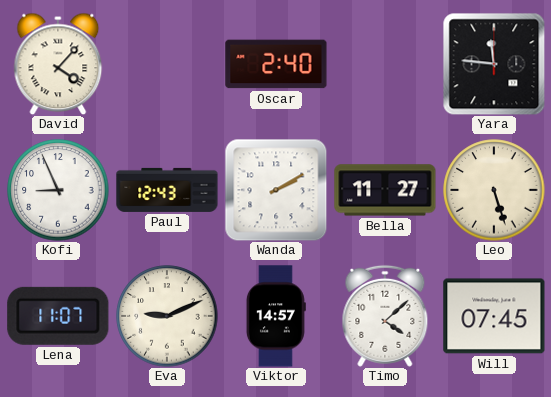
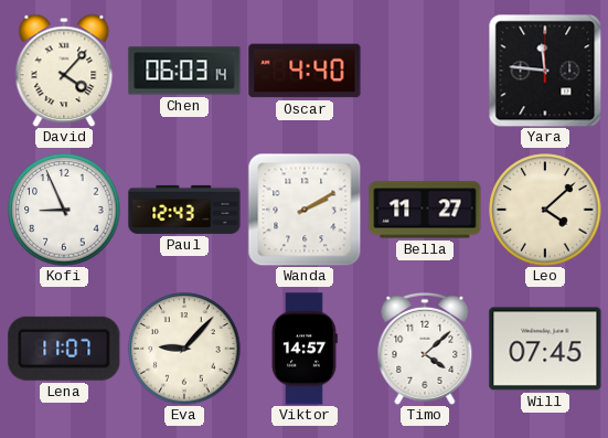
Chen: none -> 06:03 (184, 71)
Oscar: 2:40 -> 4:40 (305, 71)
Leo: 5:27 -> 4:08 (545, 210)
Eva: 9:11 -> 9:07 (184, 349)
